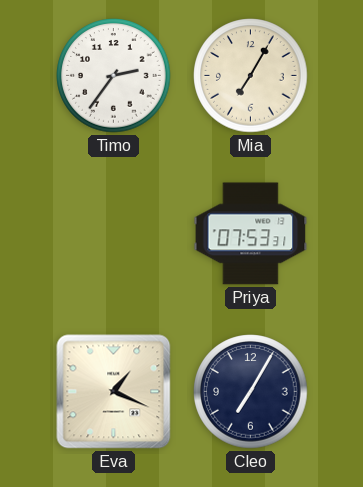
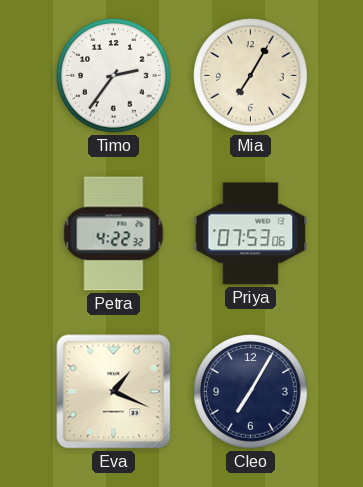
Petra: none -> 4:22 (114, 234)
Priya: 07:53:31 -> 07:53:06 (251, 234)
